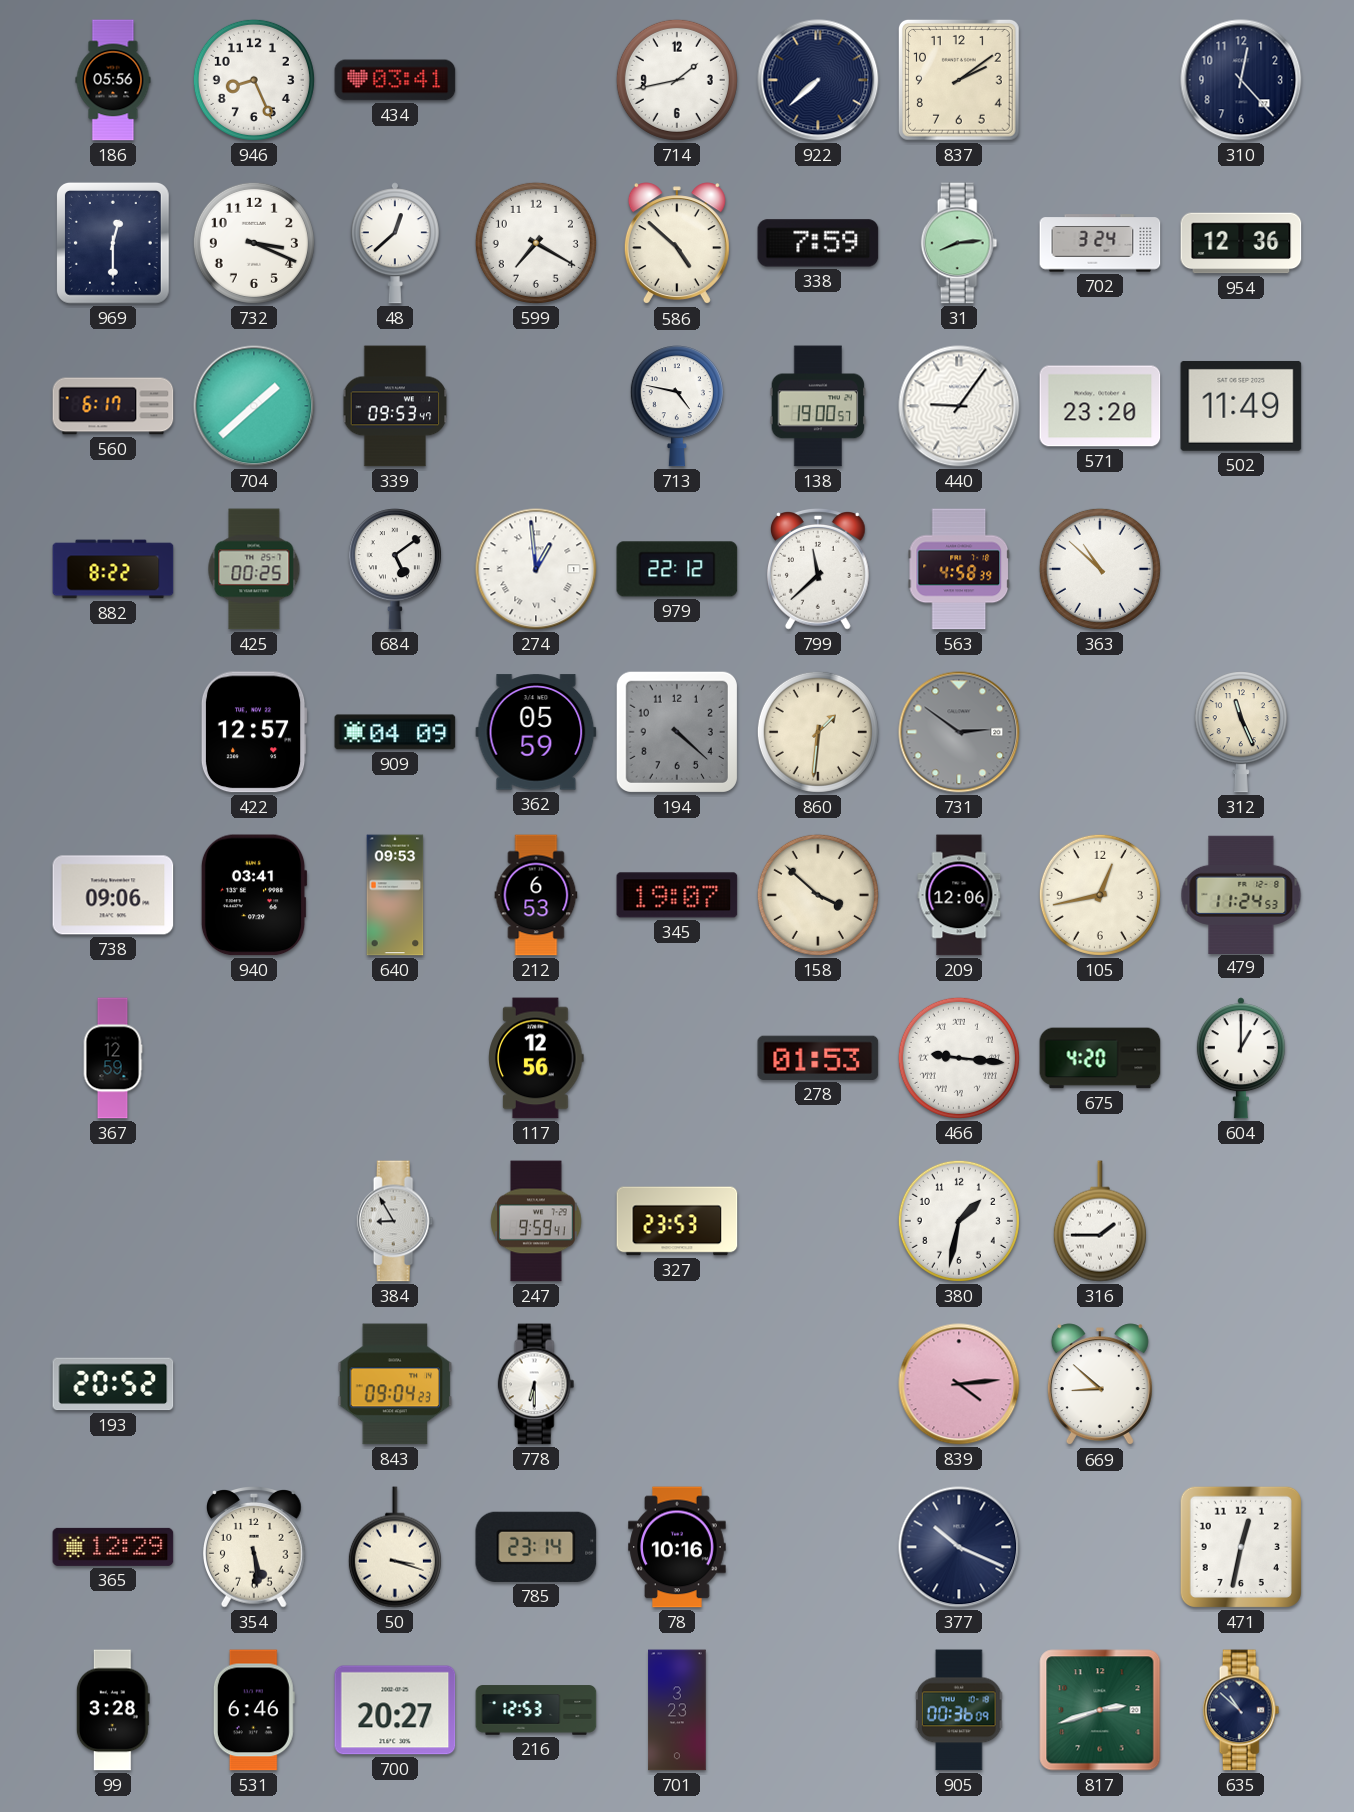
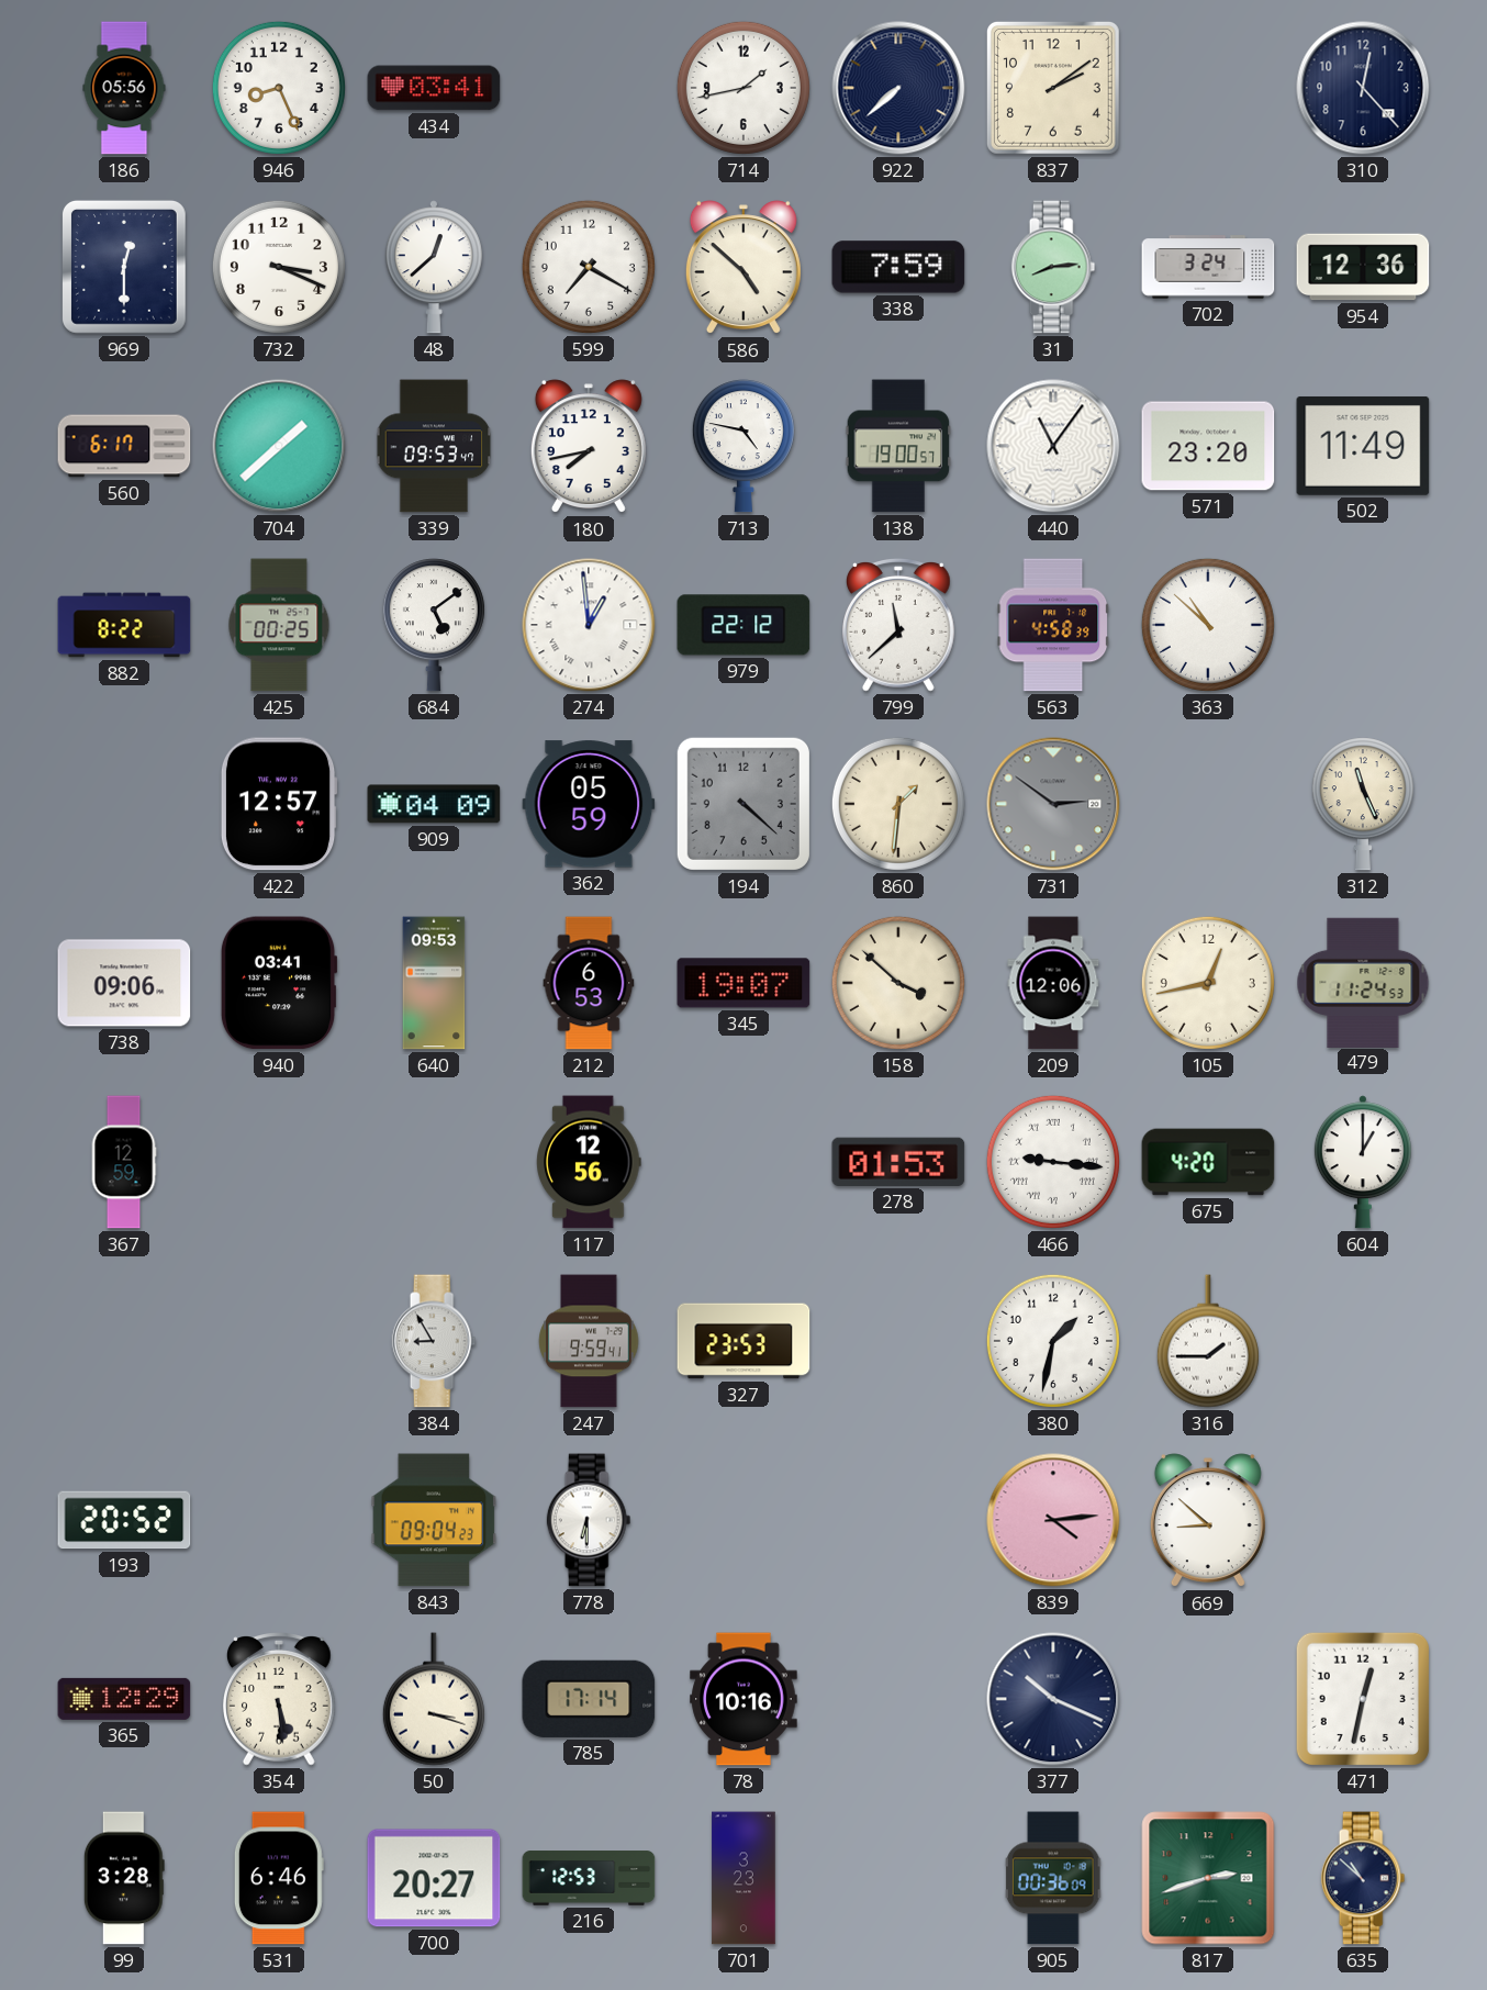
180: none -> 7:43 (589, 447)
440: 9:06 -> 11:06 (1053, 446)
785: 23:14 -> 17:14 (589, 1699)
